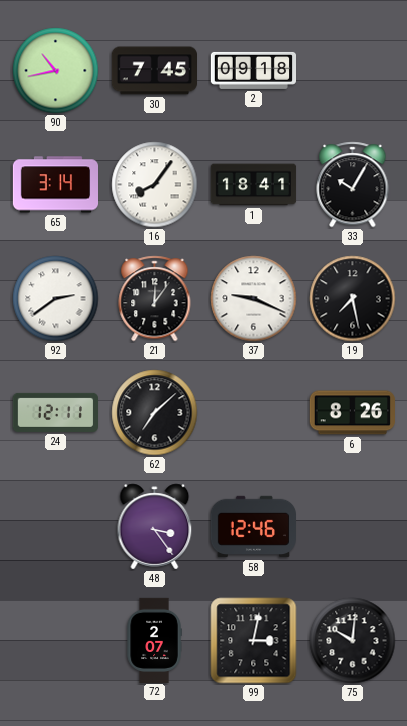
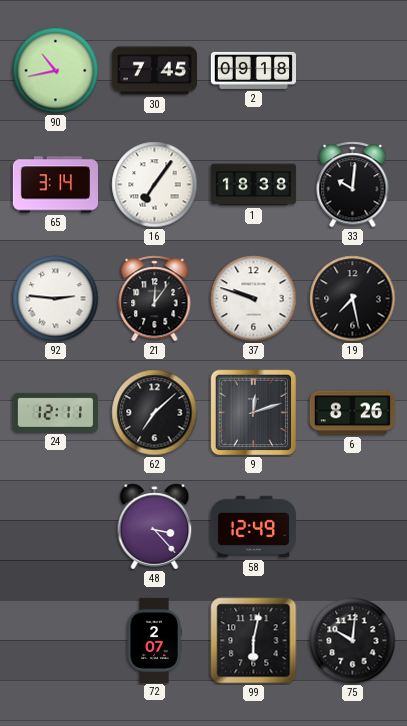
16: 8:06 -> 7:06 (155, 185)
1: 18:41 -> 18:38 (254, 185)
33: 10:05 -> 10:01 (353, 185)
92: 2:39 -> 2:46 (56, 299)
37: 9:19 -> 9:48 (254, 299)
9: none -> 12:12 (254, 413)
48: 3:24 -> 3:23 (155, 527)
58: 12:46 -> 12:49 (253, 527)
99: 3:02 -> 6:02 (254, 641)
